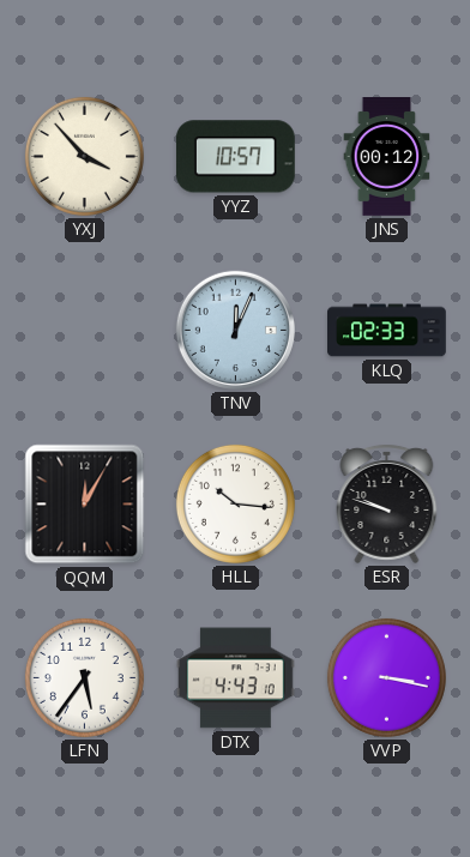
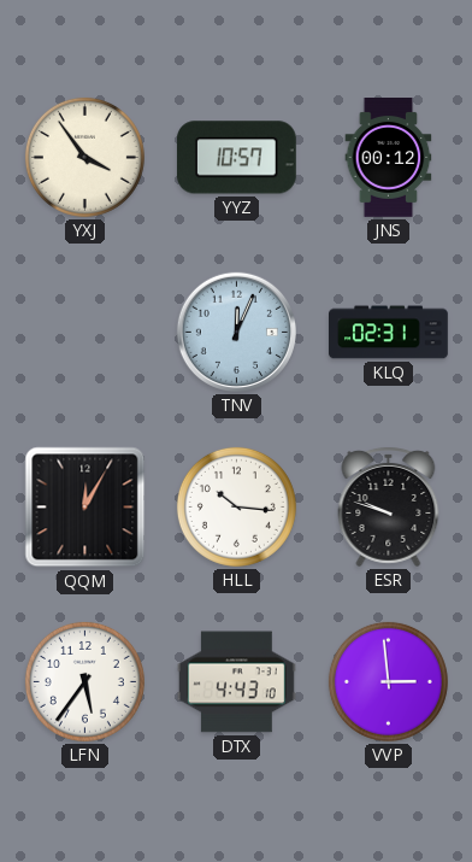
YXJ: 3:53 -> 3:54 (84, 157)
KLQ: 02:33 -> 02:31 (389, 333)
VVP: 3:17 -> 2:59 (388, 681)
